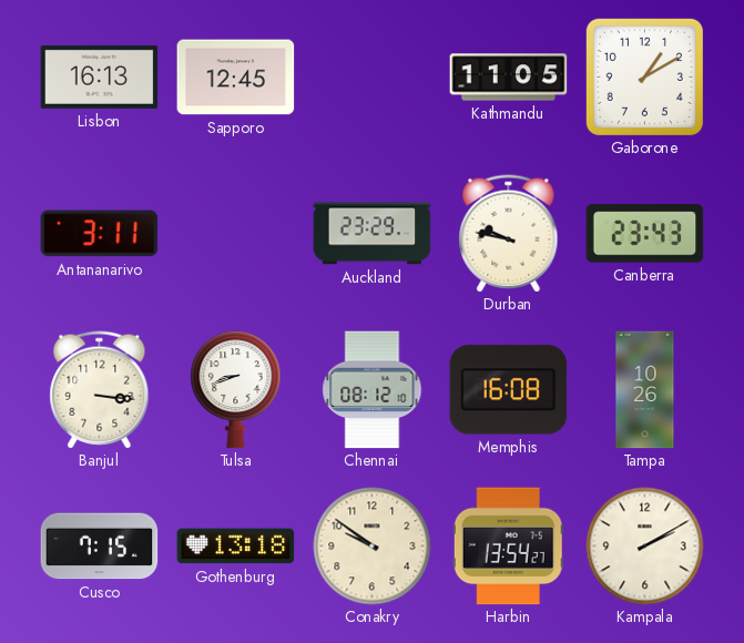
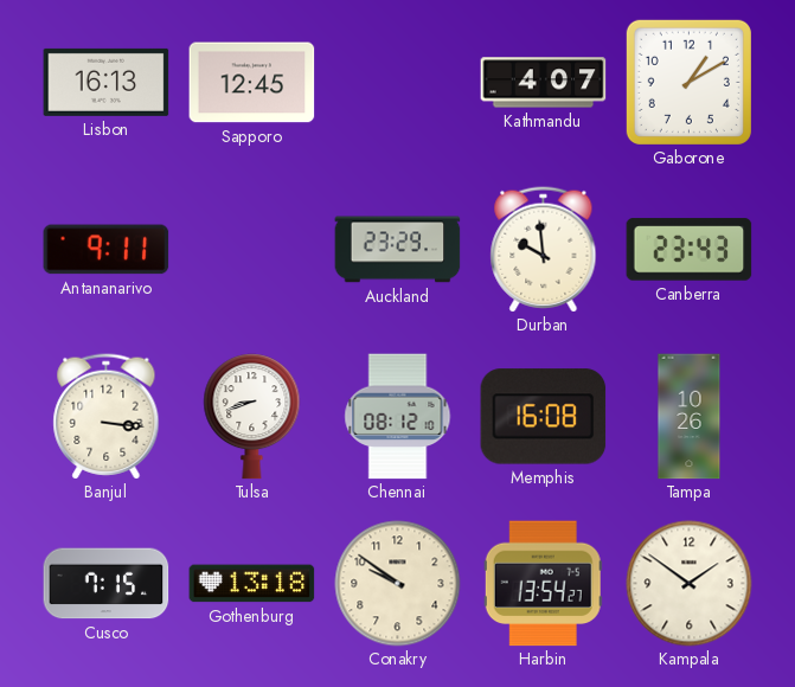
Kathmandu: 11:05 -> 4:07 (544, 83)
Antananarivo: 3:11 -> 9:11 (107, 250)
Durban: 9:47 -> 9:59 (544, 250)
Kampala: 2:10 -> 1:51 (690, 584)
